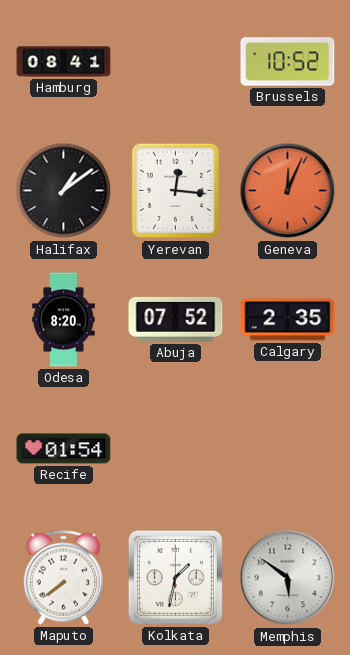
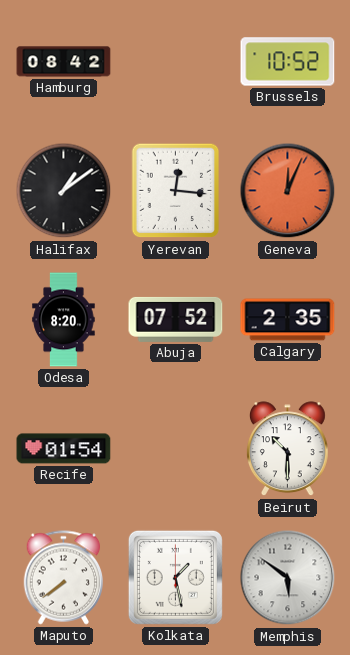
Hamburg: 08:41 -> 08:42 (64, 62)
Beirut: none -> 10:30 (287, 449)
Kolkata: 1:32 -> 1:28 (175, 577)
